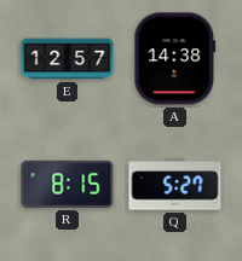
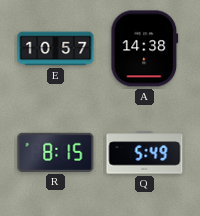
E: 12:57 -> 10:57 (56, 49)
Q: 5:27 -> 5:49 (145, 153)
